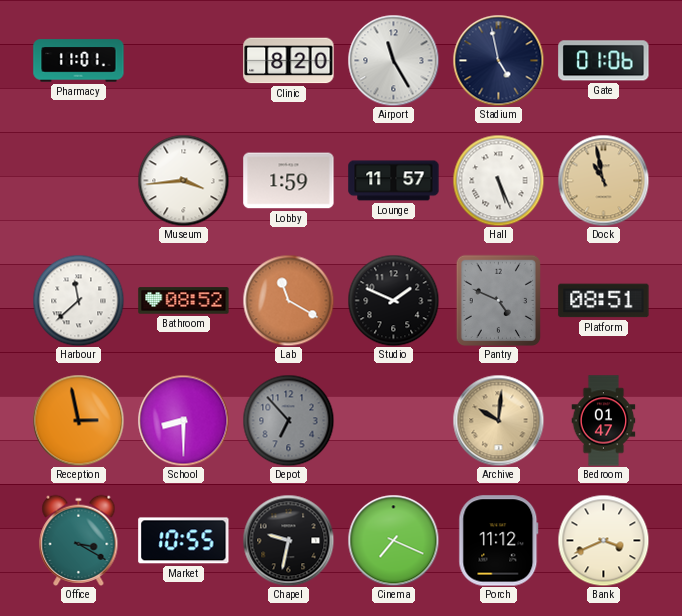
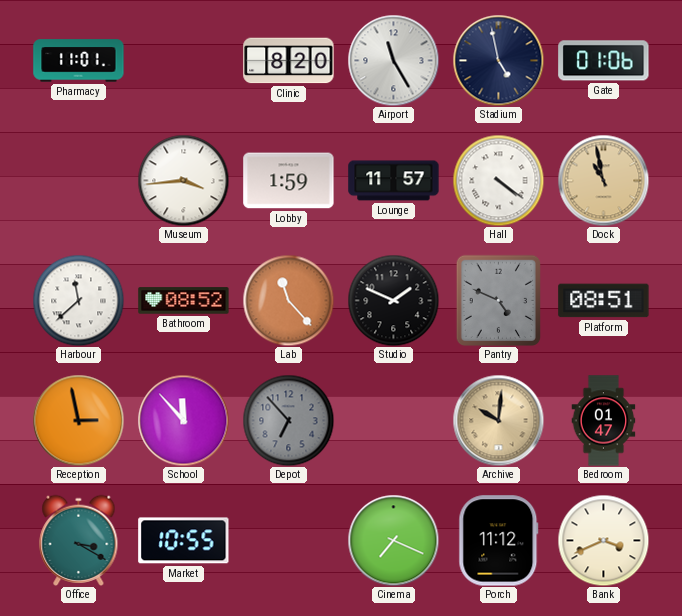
Hall: 5:26 -> 4:21 (498, 180)
Lab: 11:20 -> 11:23 (288, 300)
School: 8:30 -> 11:53 (183, 420)
Chapel: 9:32 -> none (288, 540)
